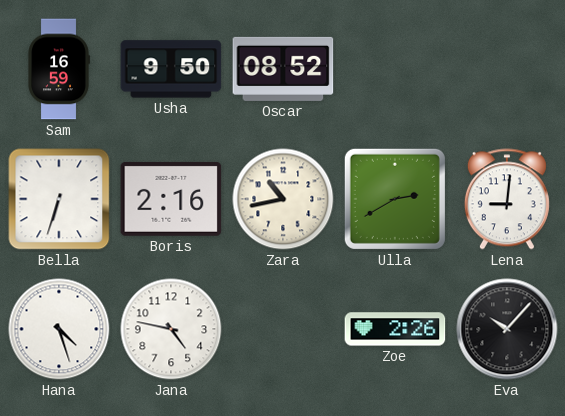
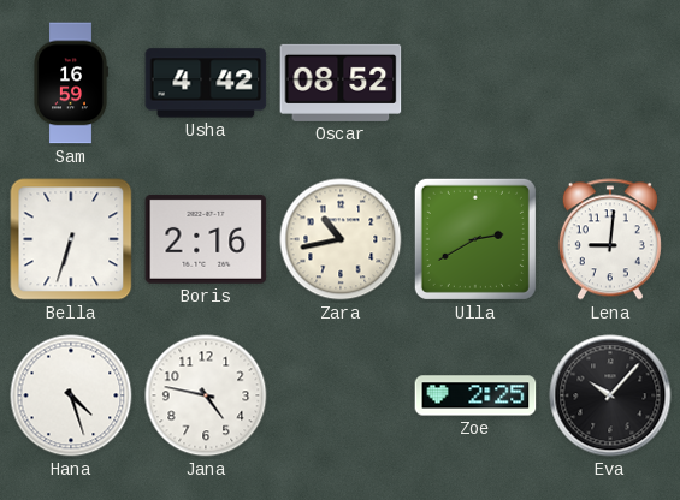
Usha: 9:50 -> 4:42 (206, 83)
Zoe: 2:26 -> 2:25 (475, 395)
